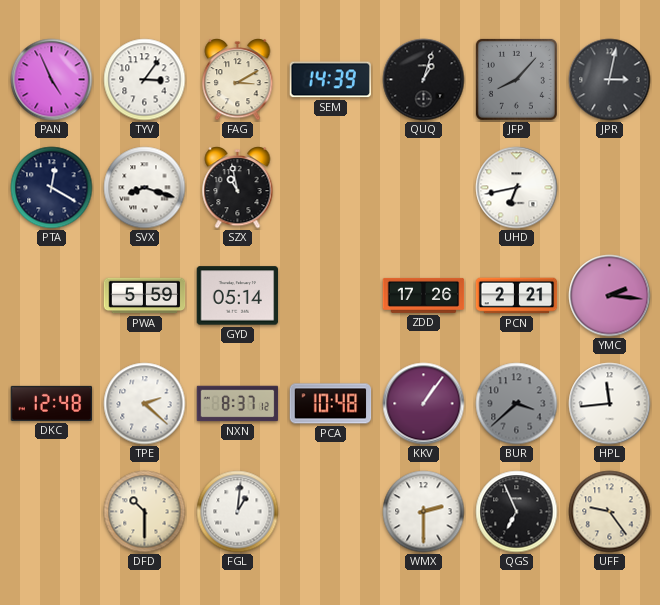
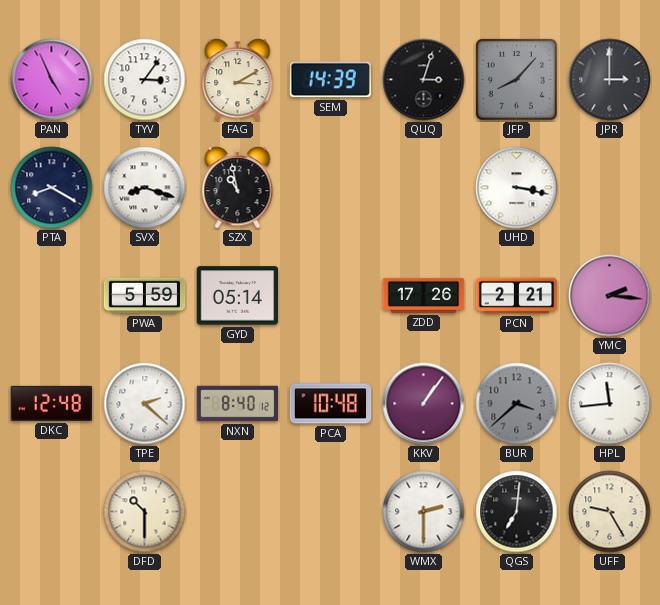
QUQ: 1:03 -> 3:03 (424, 80)
JPR: 3:02 -> 3:00 (610, 80)
PTA: 12:20 -> 8:20 (52, 188)
UHD: 6:43 -> 3:17 (517, 188)
NXN: 8:37 -> 8:40 (238, 404)
FGL: 1:01 -> none (238, 512)
QGS: 6:56 -> 7:01 (517, 512)
UFF: 9:24 -> 9:25 (610, 512)
